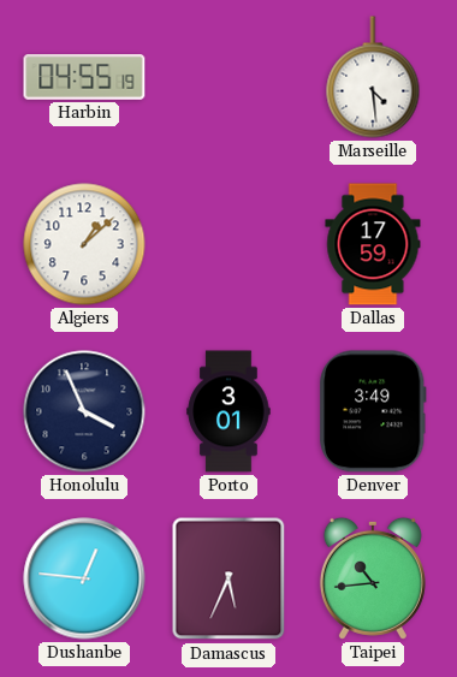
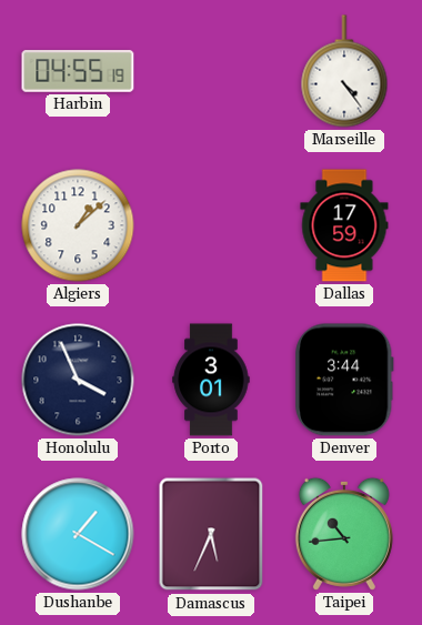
Marseille: 4:29 -> 4:24 (344, 71)
Denver: 3:49 -> 3:44 (345, 380)
Dushanbe: 12:46 -> 1:20 (78, 534)
